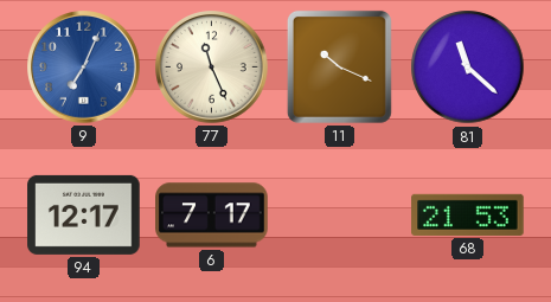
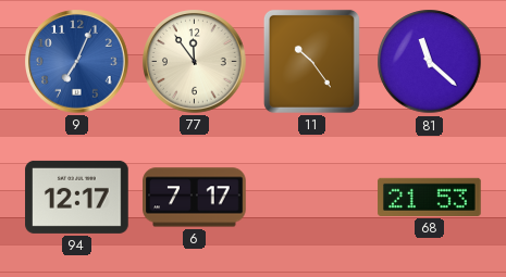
77: 11:26 -> 11:54 (195, 62)
11: 10:19 -> 10:24 (311, 61)
